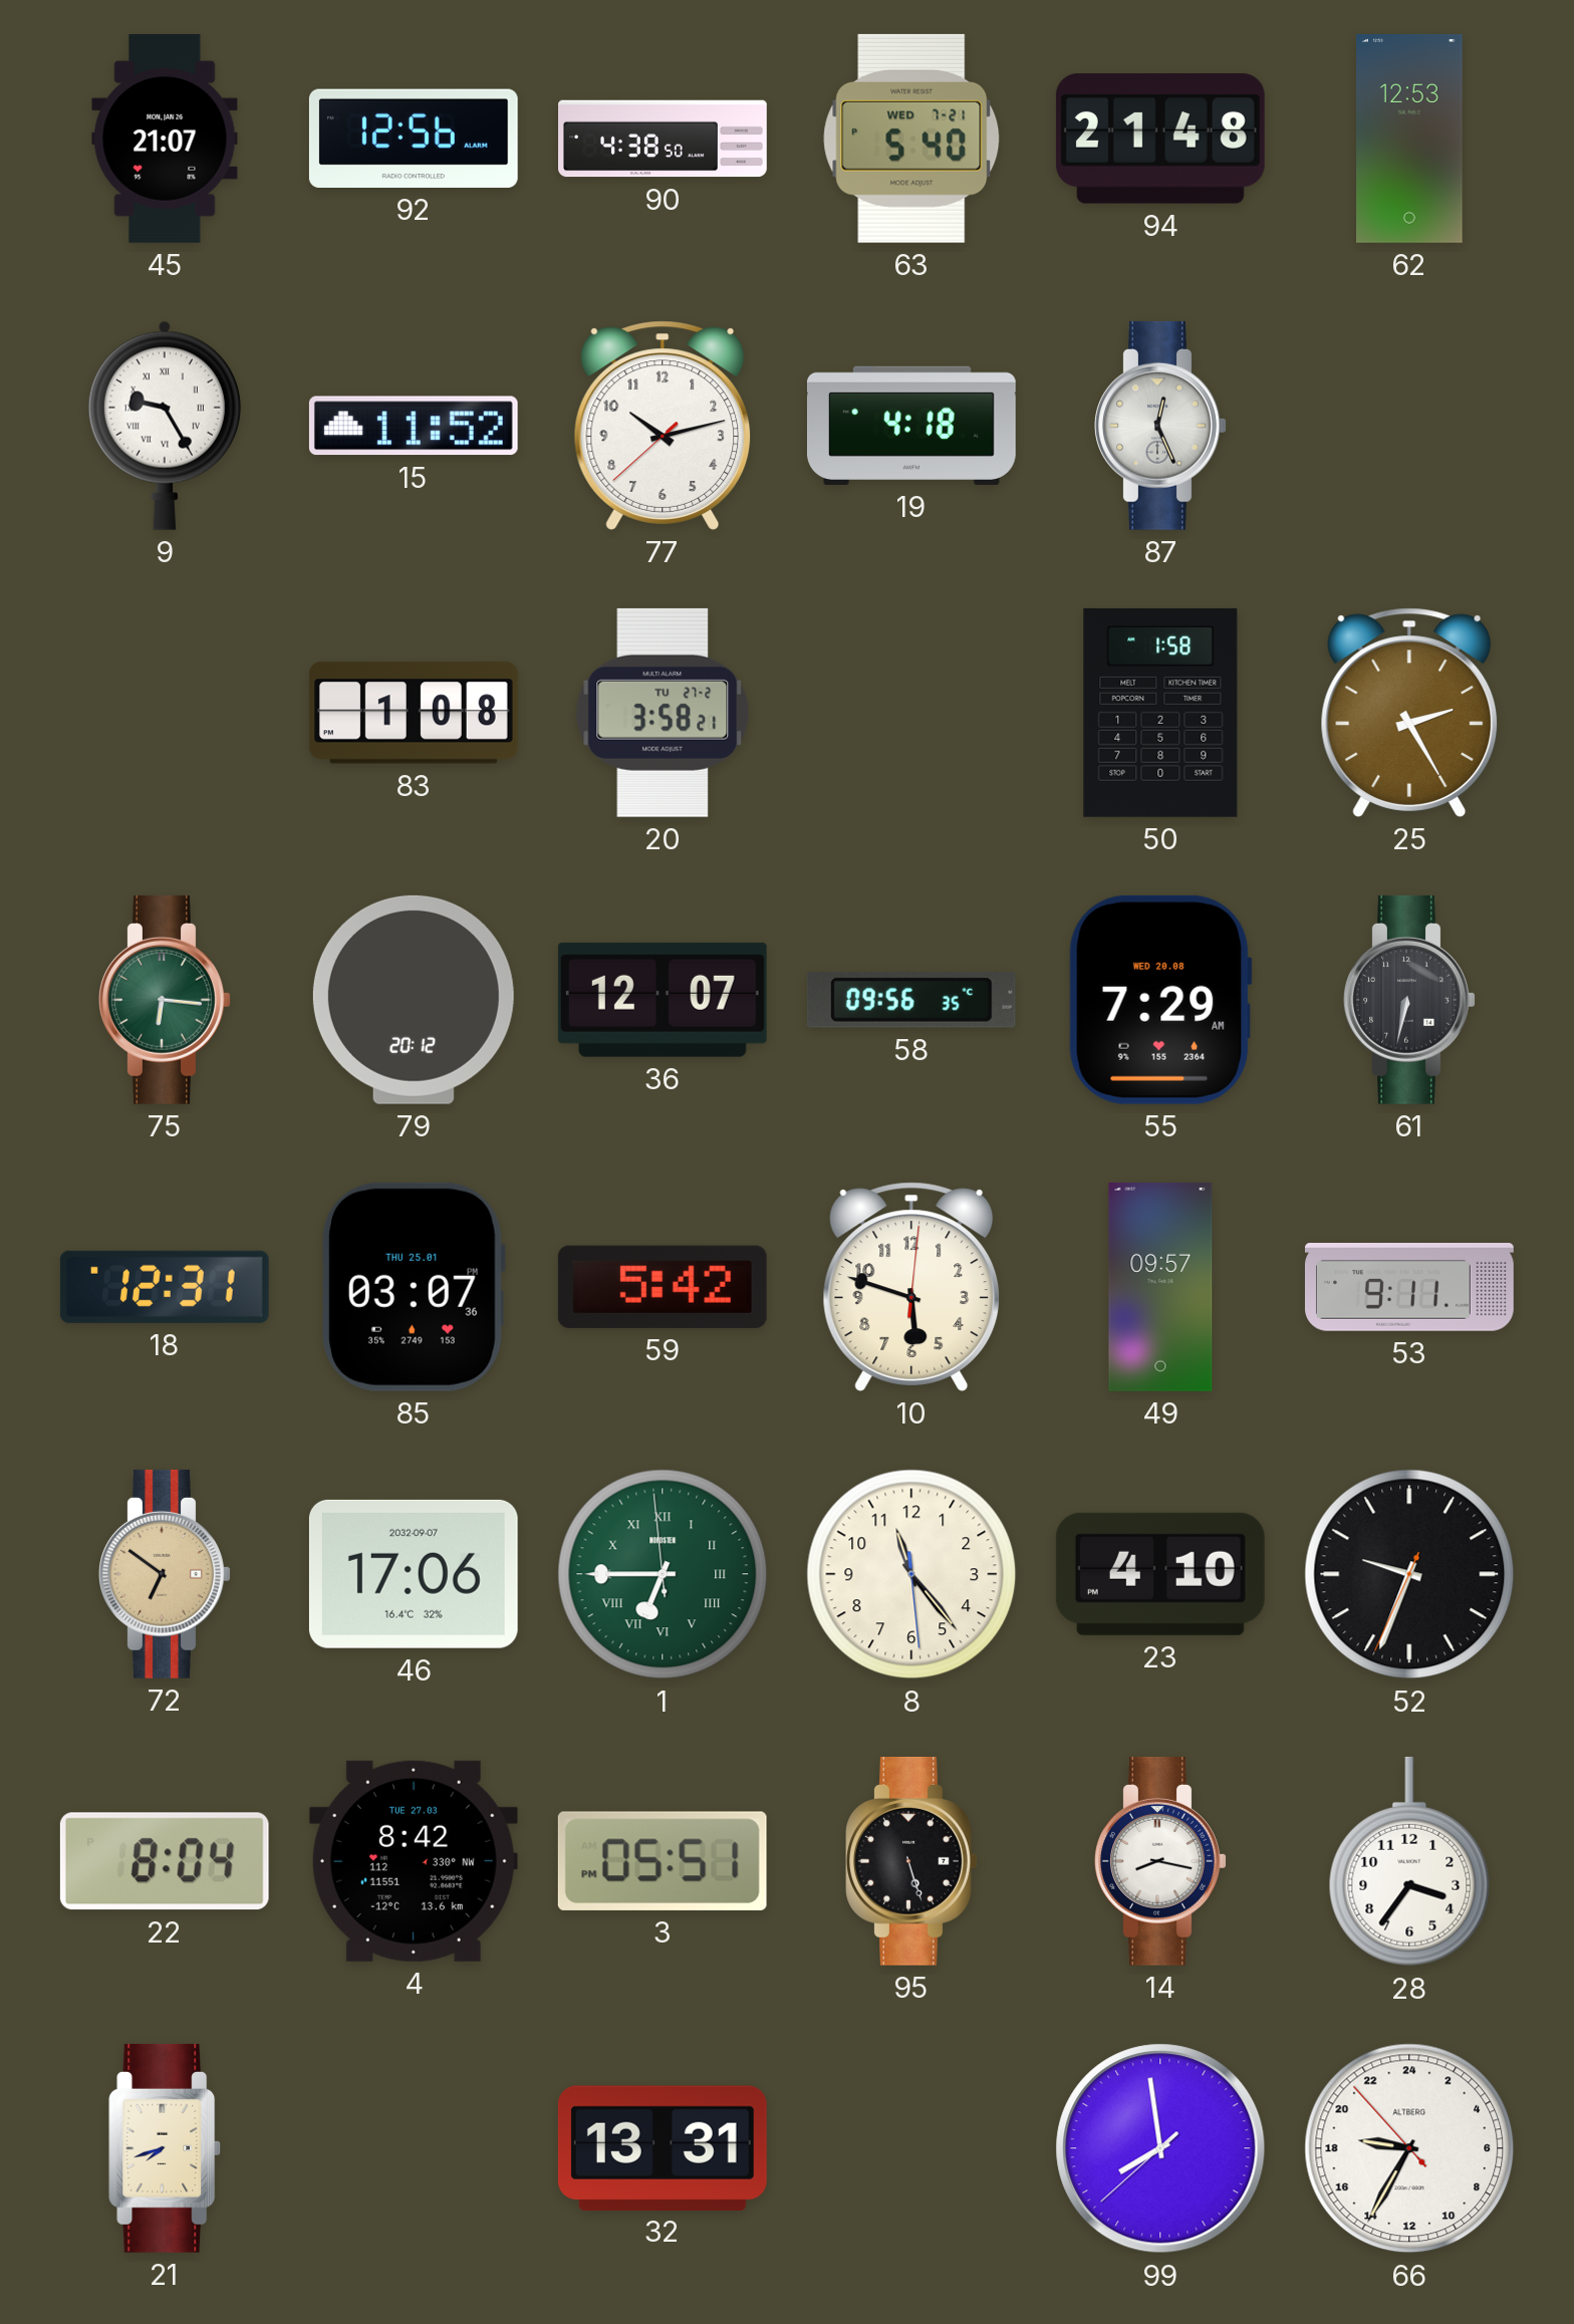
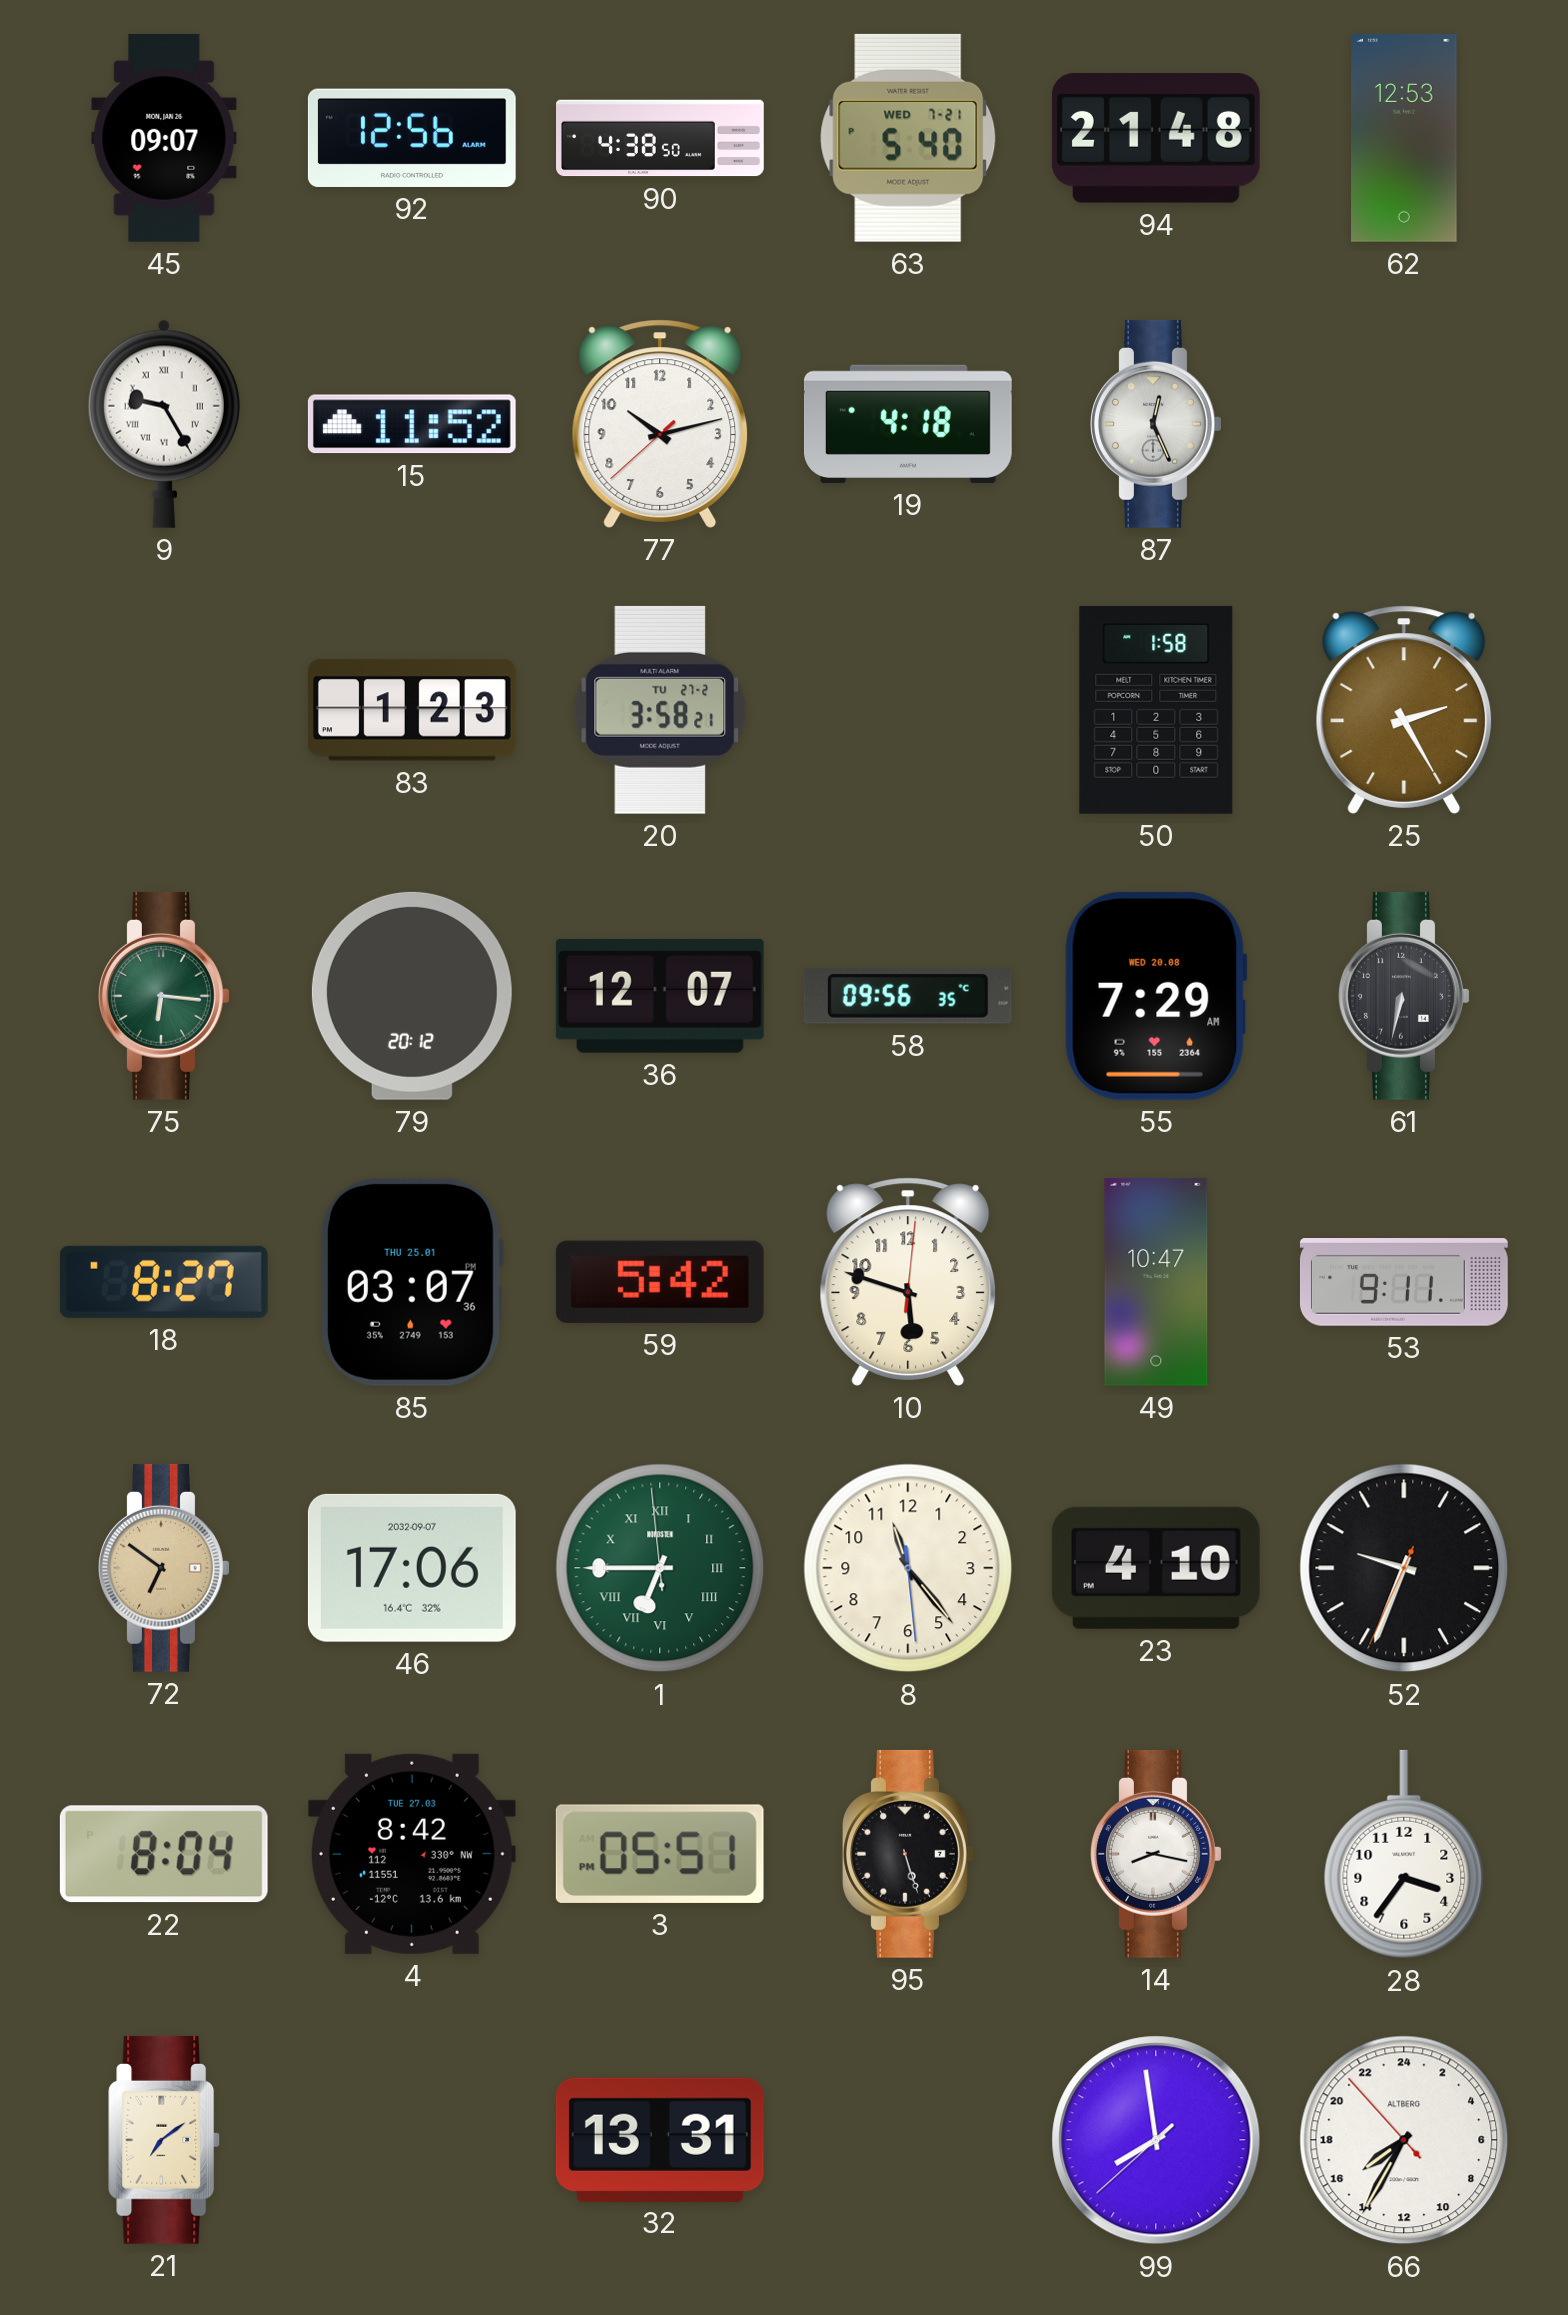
45: 21:07 -> 09:07 (164, 138)
83: 1:08 -> 1:23 (412, 710)
18: 12:31 -> 8:27 (164, 1282)
49: 09:57 -> 10:47 (1156, 1282)
21: 7:42 -> 7:09 (165, 2140)
66: 18:34 -> 15:34 (1404, 2140)
